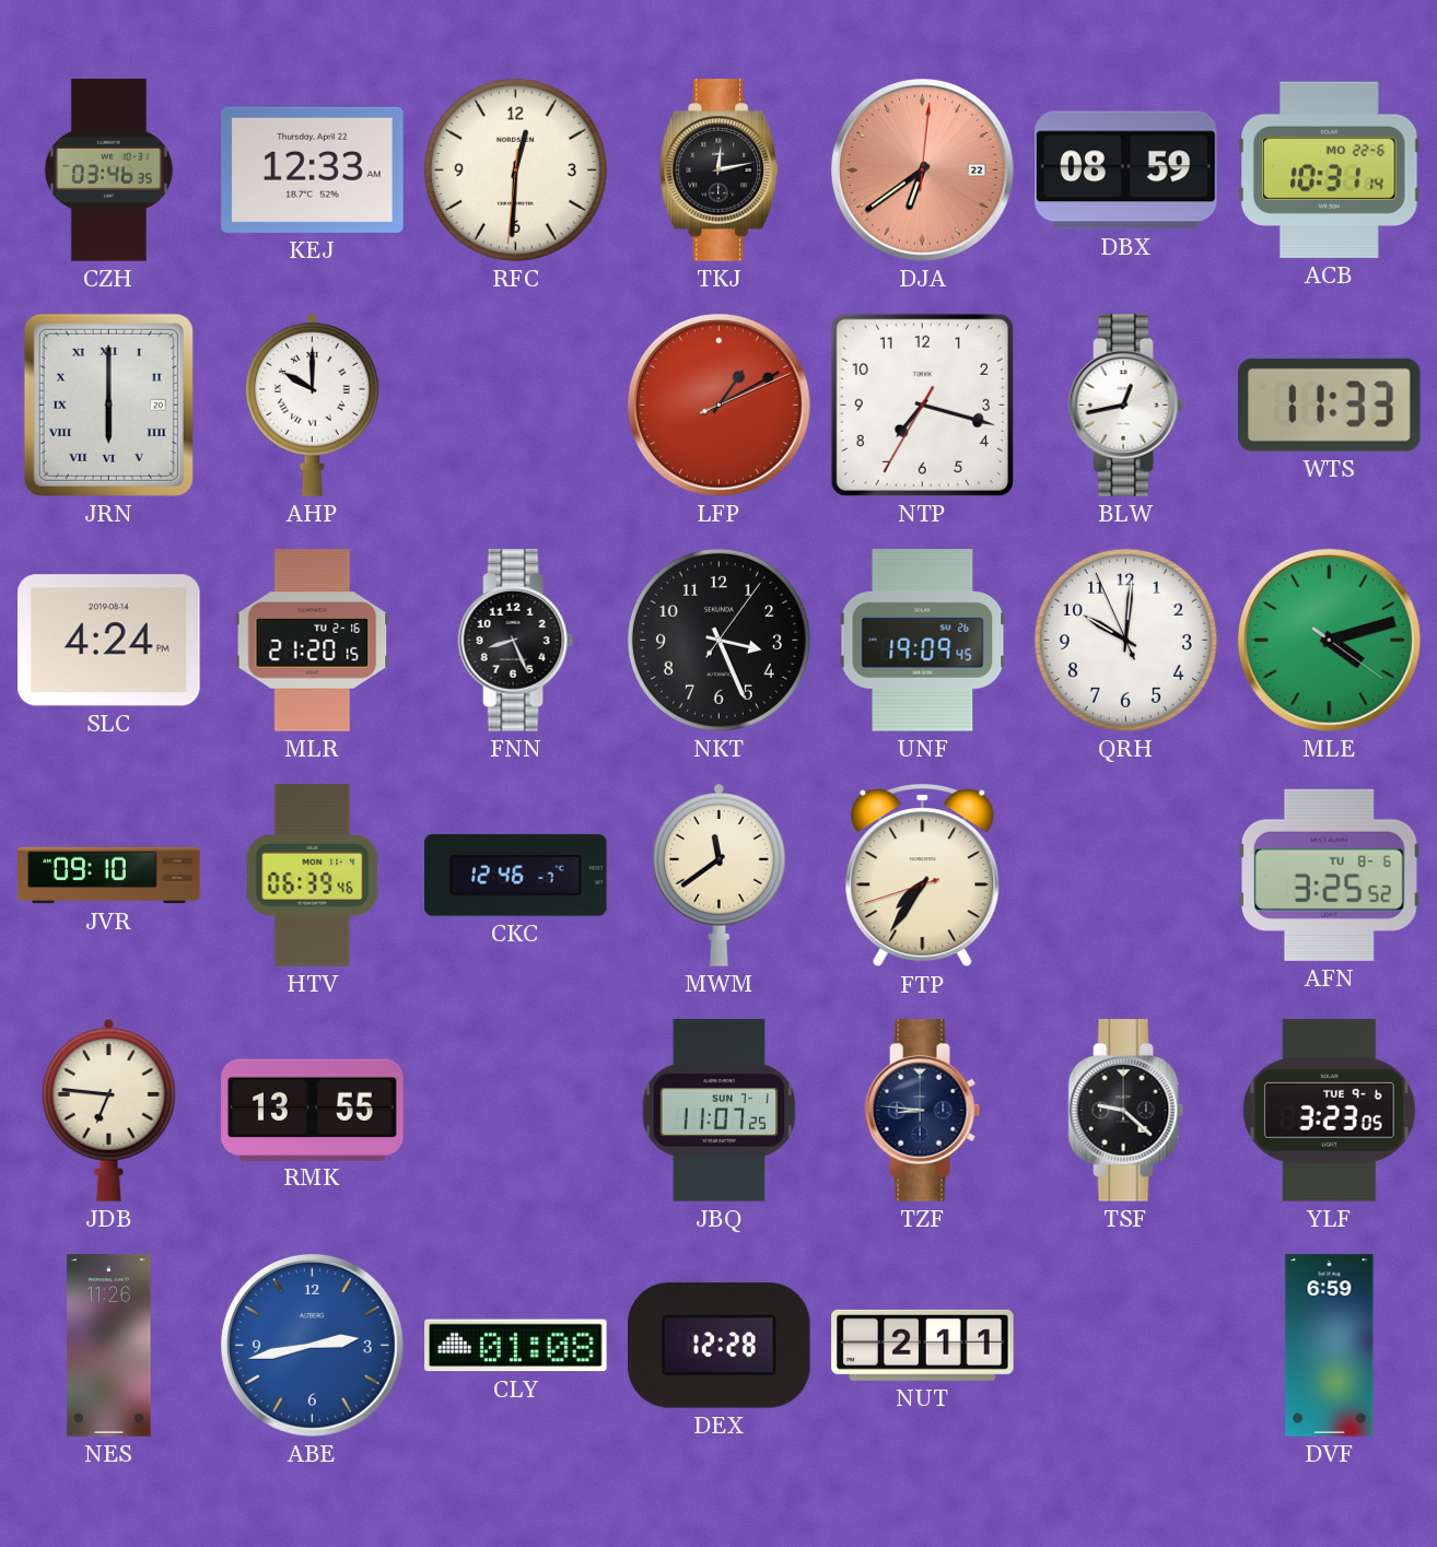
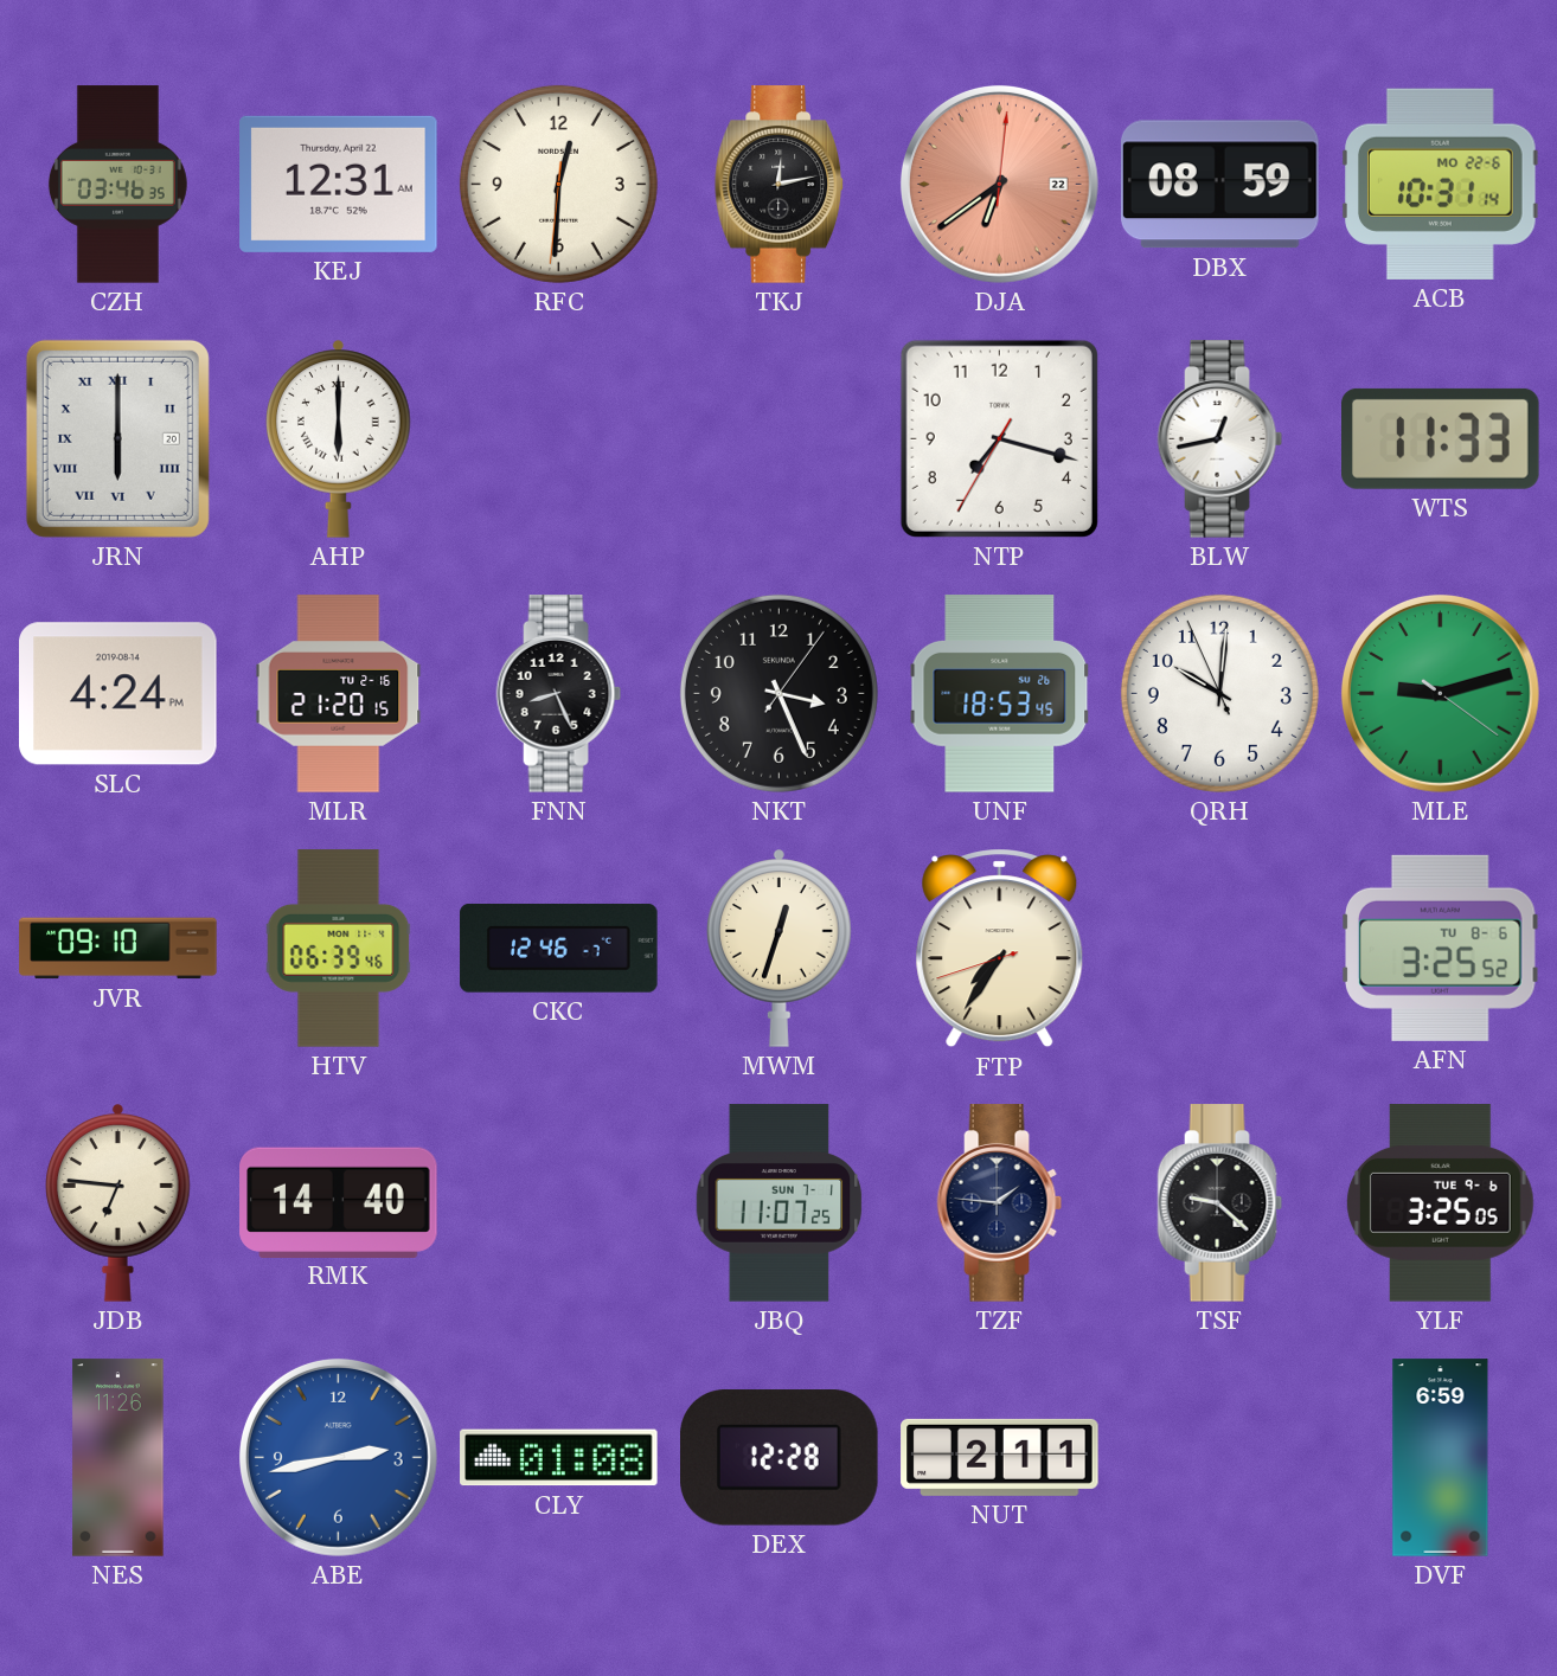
KEJ: 12:33 -> 12:31 (339, 184)
AHP: 10:00 -> 6:00 (339, 438)
LFP: 1:10 -> none (718, 405)
UNF: 19:09 -> 18:53 (1000, 694)
MLE: 4:12 -> 9:12 (1440, 693)
MWM: 11:39 -> 12:33 (780, 948)
RMK: 13:55 -> 14:40 (339, 1202)
TZF: 8:46 -> 1:46 (1000, 1203)
YLF: 3:23 -> 3:25 (1441, 1203)
